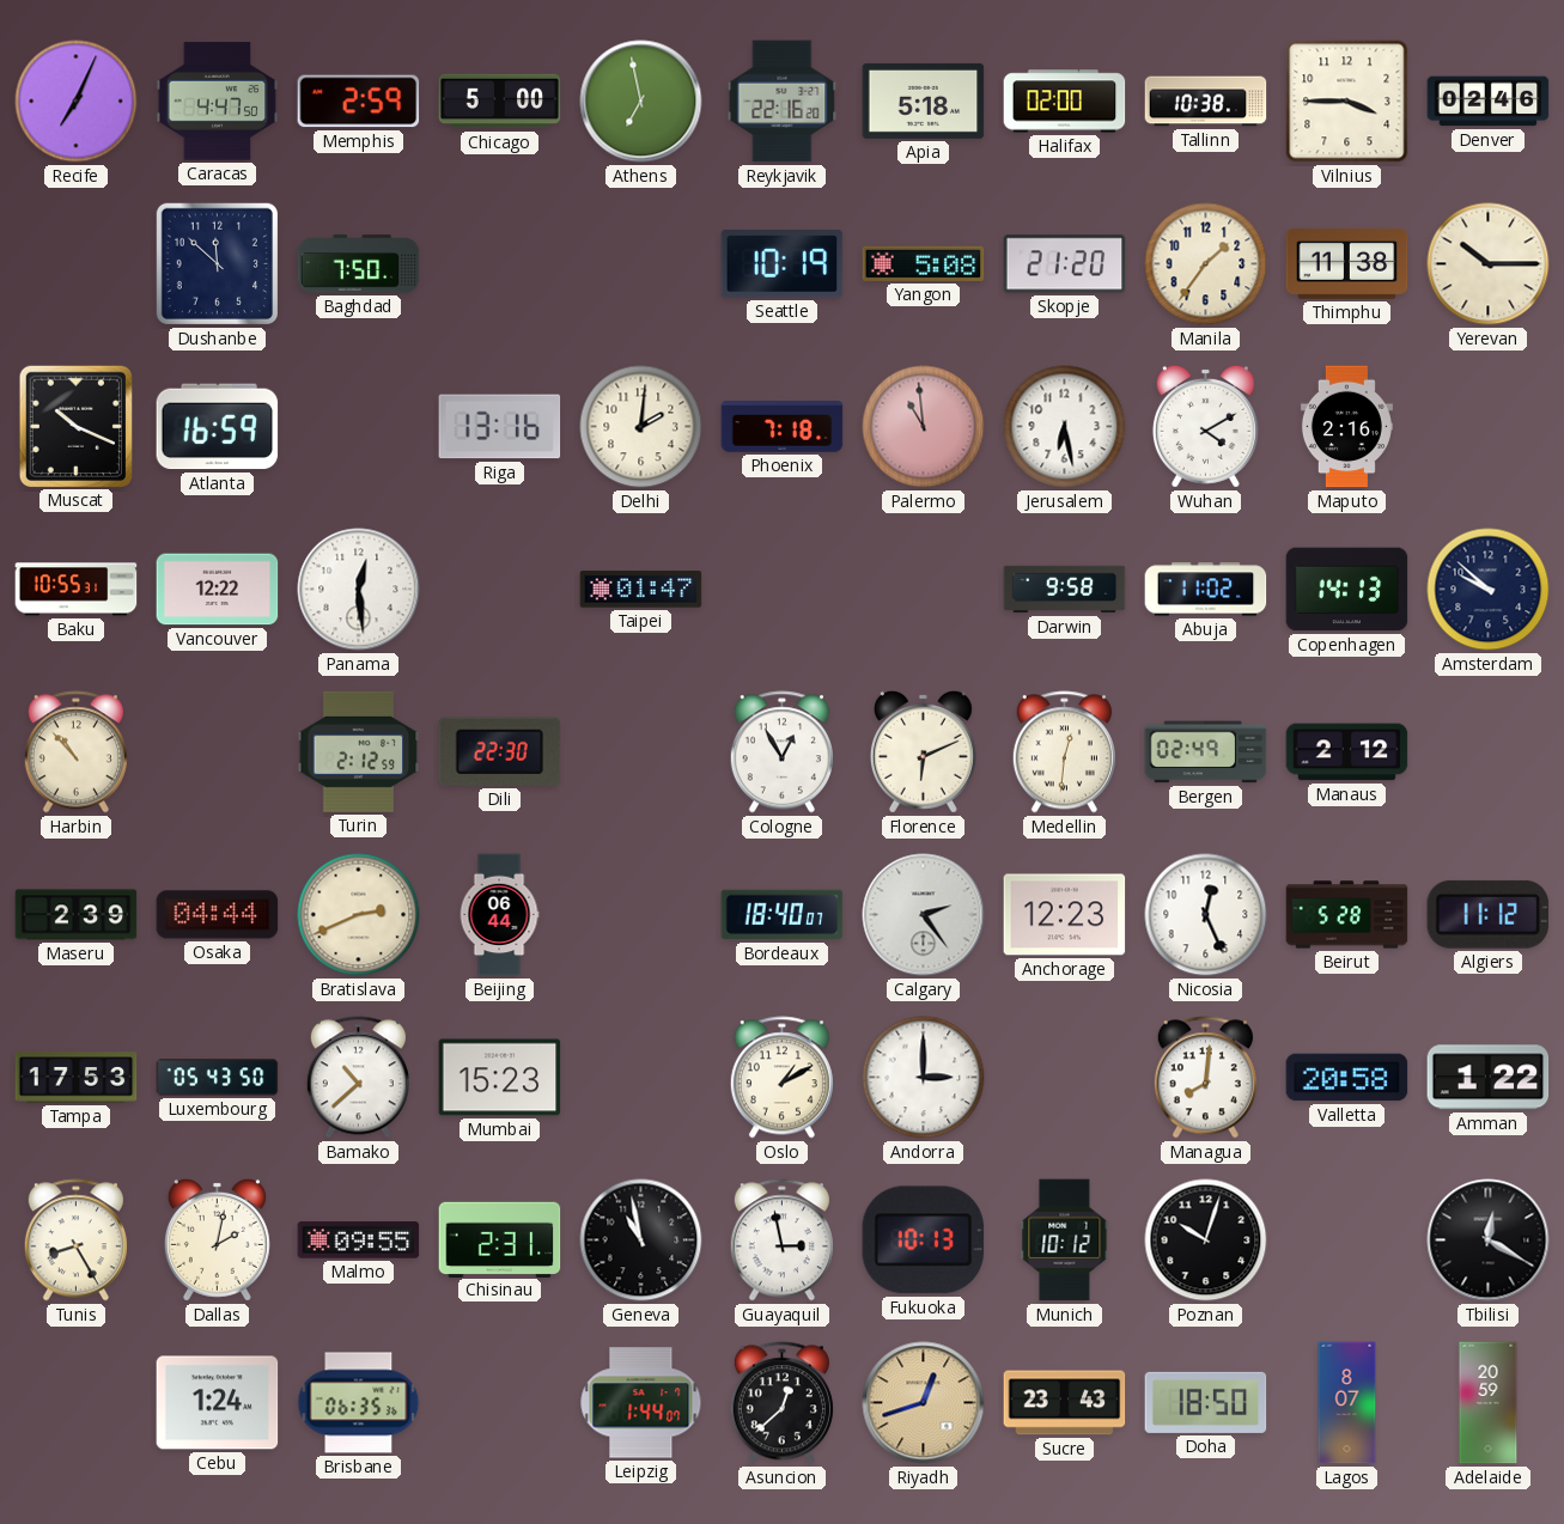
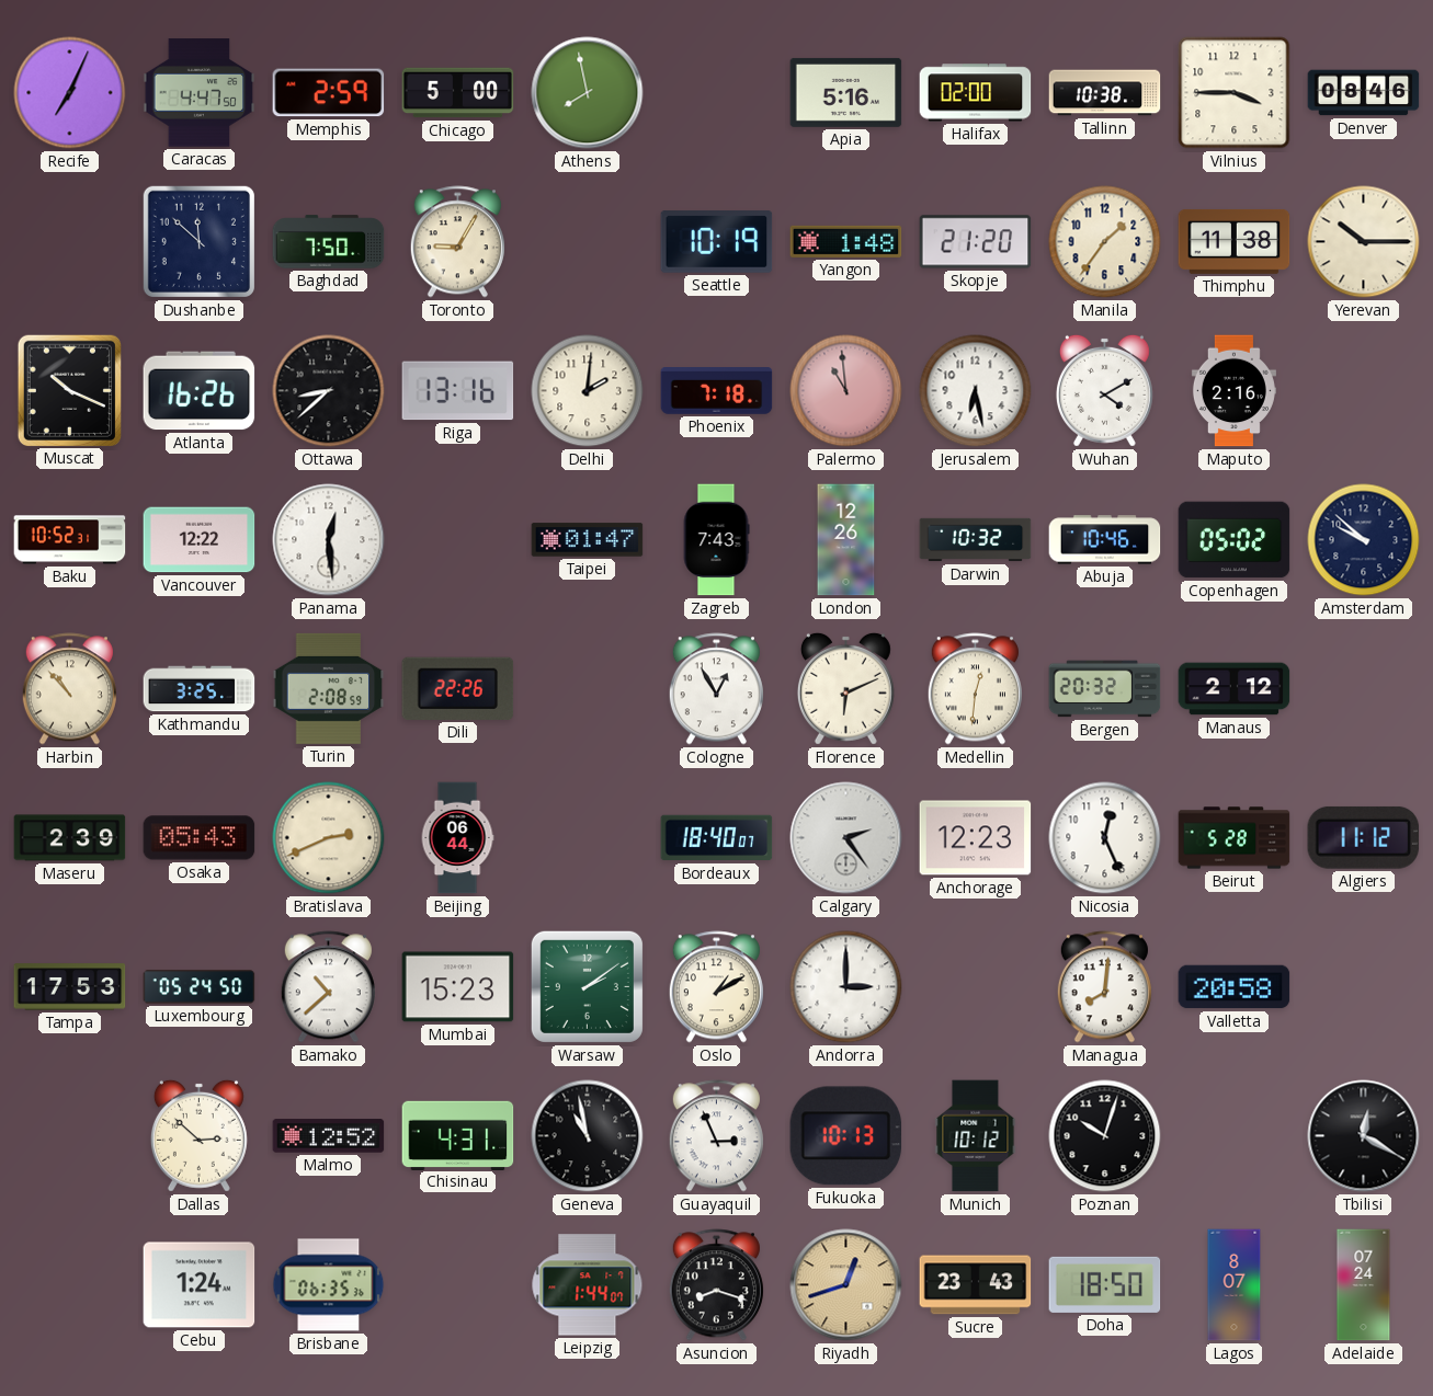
Athens: 6:58 -> 7:58 (588, 93)
Reykjavik: 22:16 -> none (783, 102)
Apia: 5:18 -> 5:16 (846, 92)
Denver: 02:46 -> 08:46 (1364, 93)
Toronto: none -> 9:05 (457, 242)
Yangon: 5:08 -> 1:48 (846, 241)
Atlanta: 16:59 -> 16:26 (200, 391)
Ottawa: none -> 8:38 (329, 391)
Baku: 10:55 -> 10:52 (70, 540)
Zagreb: none -> 7:43 (716, 540)
London: none -> 12:26 (846, 540)
Darwin: 9:58 -> 10:32 (976, 540)
Abuja: 11:02 -> 10:46 (1105, 540)
Copenhagen: 14:13 -> 05:02 (1235, 540)
Kathmandu: none -> 3:25 (200, 689)
Turin: 2:12 -> 2:08 (329, 688)
Dili: 22:30 -> 22:26 (458, 688)
Bergen: 02:49 -> 20:32 (1105, 689)
Osaka: 04:44 -> 05:43 (200, 838)
Luxembourg: 05:43 -> 05:24 (200, 987)
Warsaw: none -> 2:09 (587, 986)
Amman: 1:22 -> none (1489, 1078)
Tunis: 8:25 -> none (75, 1240)
Dallas: 2:02 -> 2:52 (198, 1135)
Malmo: 09:55 -> 12:52 (329, 1136)
Chisinau: 2:31 -> 4:31 (458, 1135)
Guayaquil: 2:58 -> 2:56 (716, 1136)
Asuncion: 12:38 -> 8:18 (716, 1285)
Adelaide: 20:59 -> 07:24 (1364, 1285)
